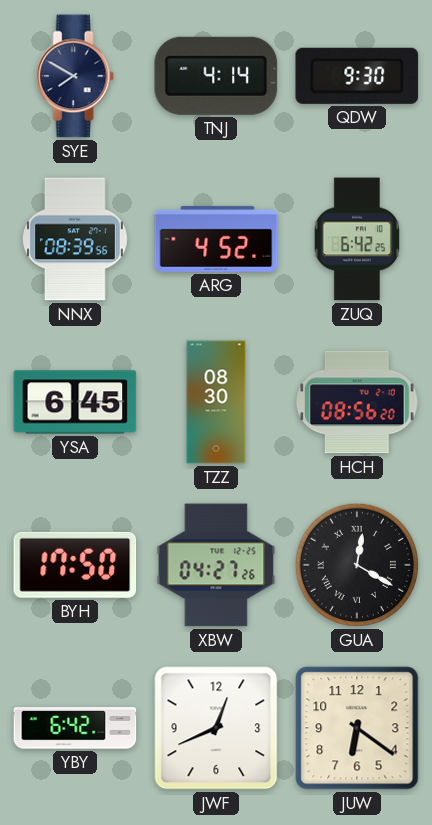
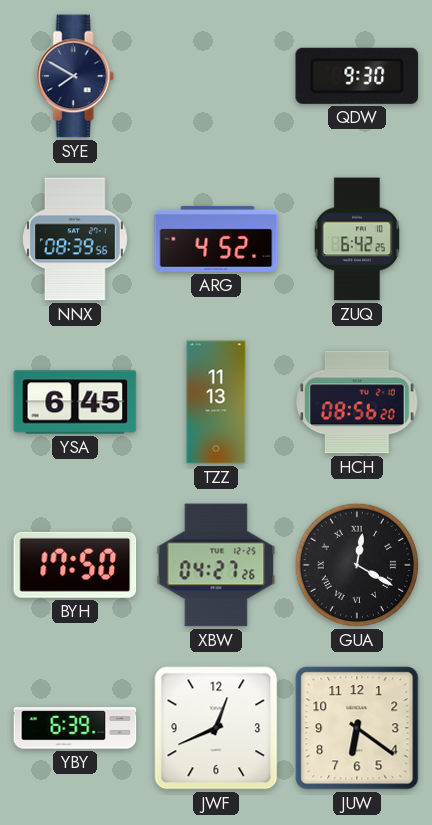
TNJ: 4:14 -> none (216, 76)
TZZ: 08:30 -> 11:13 (216, 402)
YBY: 6:42 -> 6:39 (75, 728)
